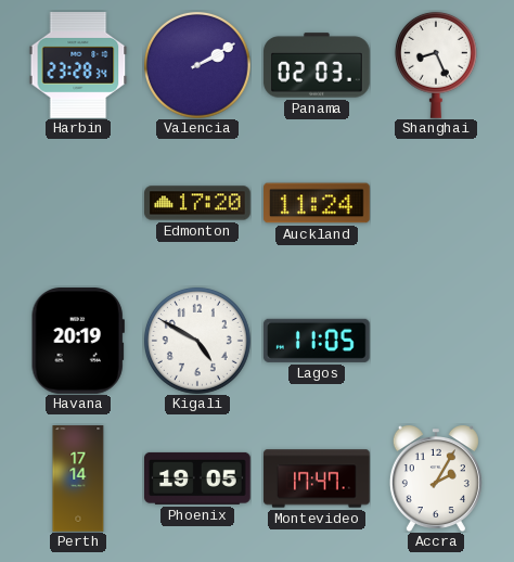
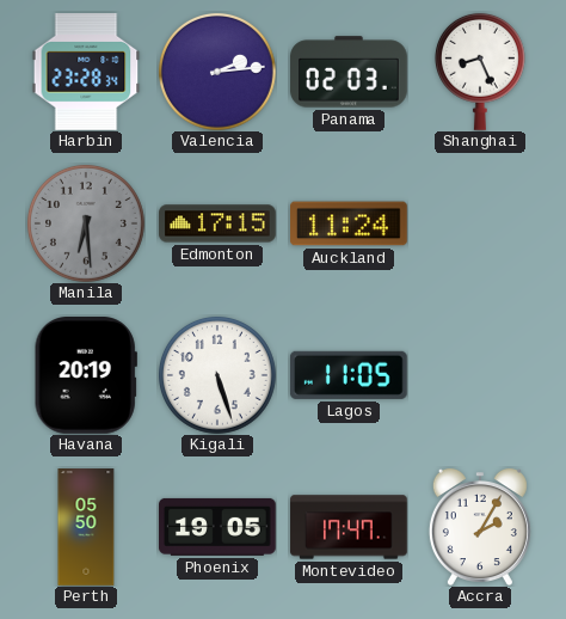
Valencia: 2:10 -> 2:14 (217, 72)
Manila: none -> 6:29 (86, 223)
Edmonton: 17:20 -> 17:15 (217, 223)
Kigali: 4:50 -> 5:27 (217, 375)
Perth: 17:14 -> 05:50 (86, 527)
